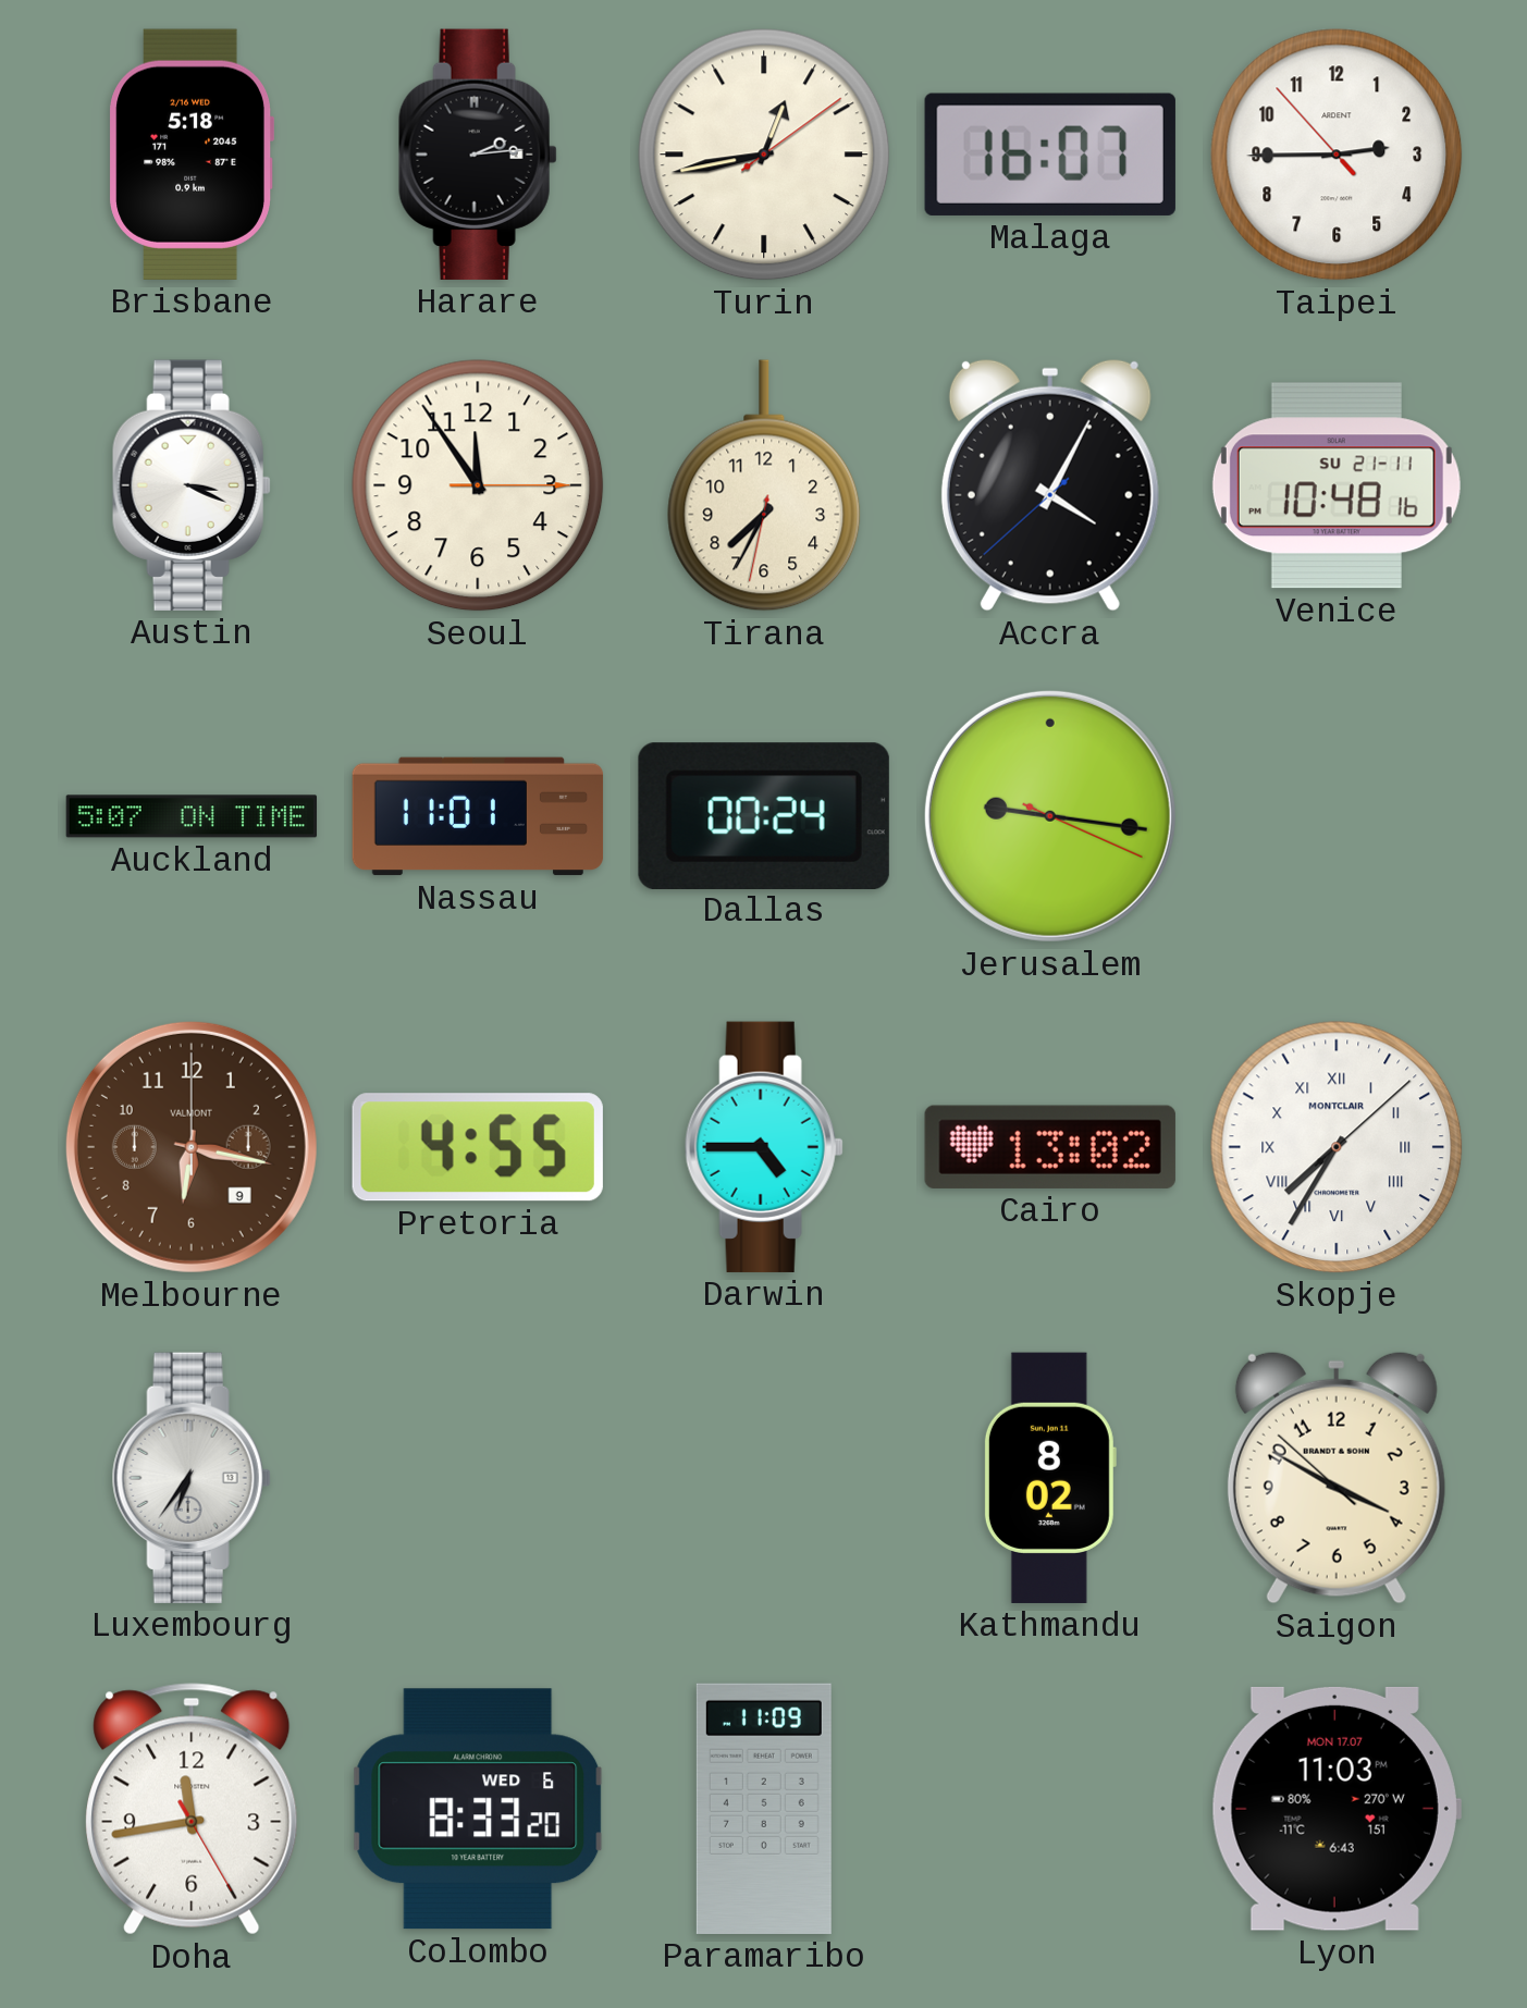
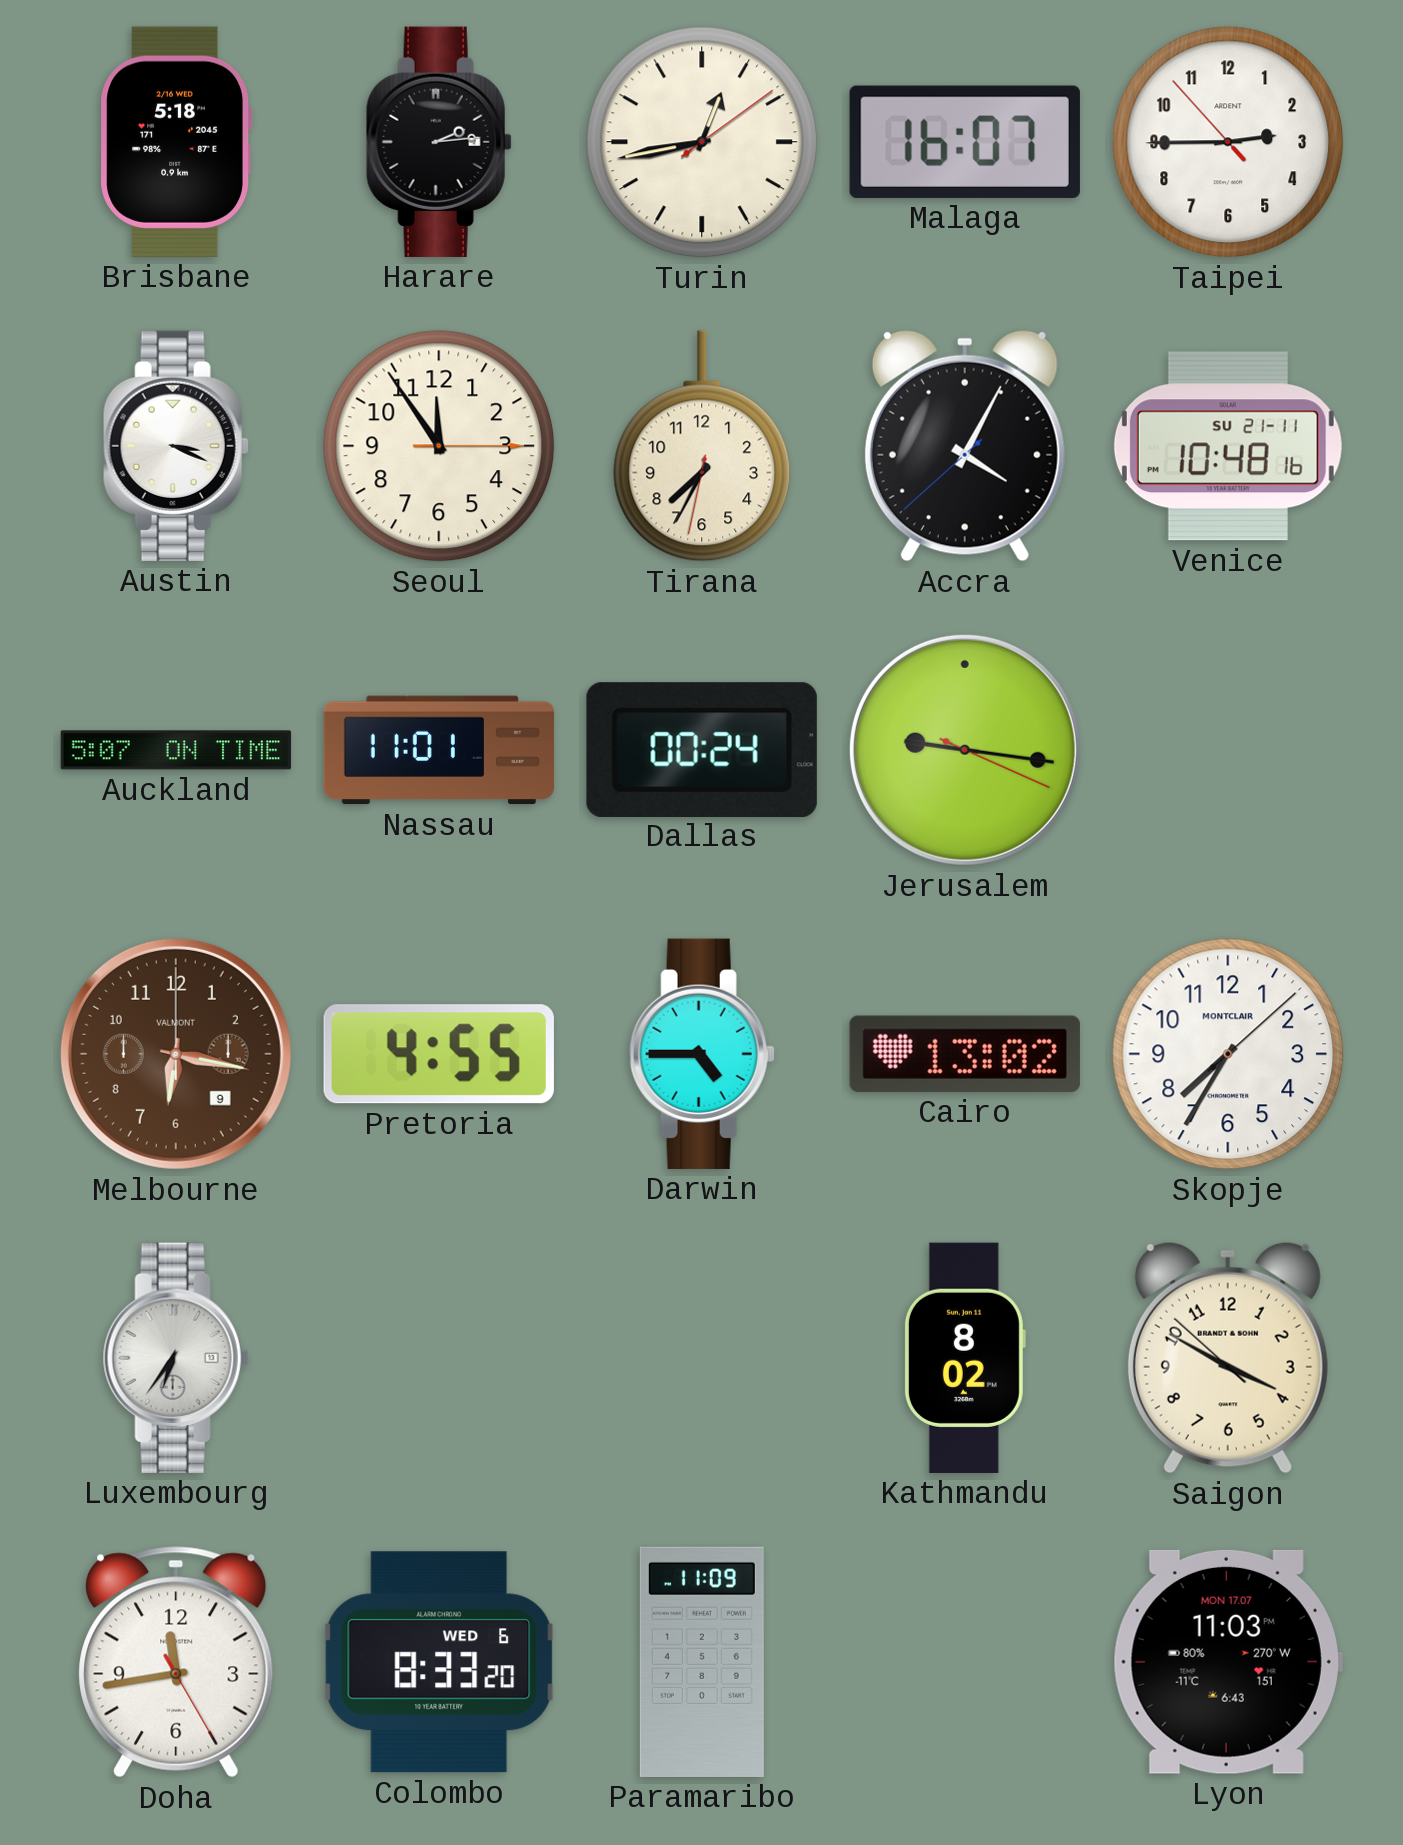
Skopje numerals: Roman -> Arabic (1228, 1054)
